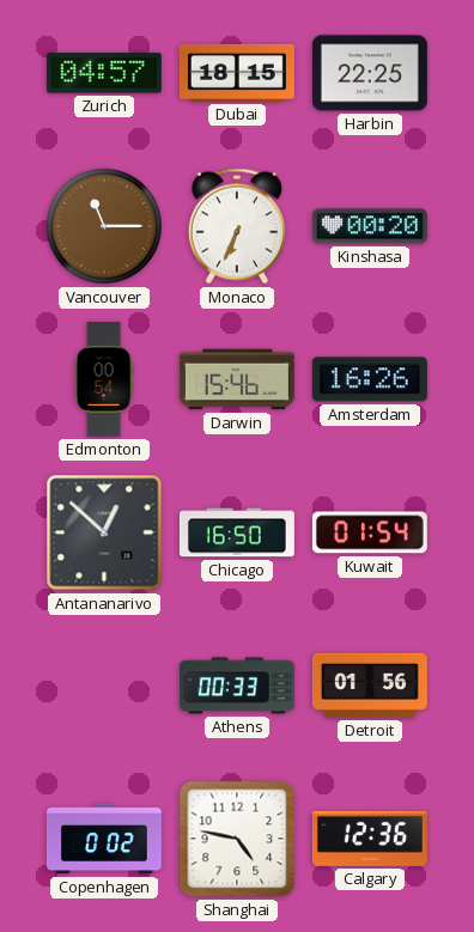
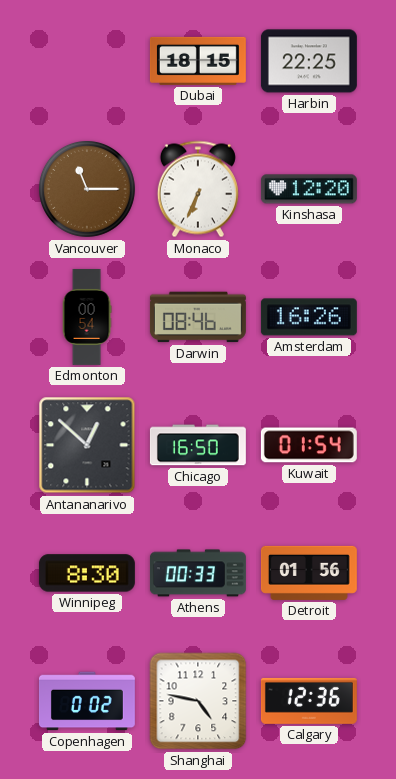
Zurich: 04:57 -> none (104, 73)
Kinshasa: 00:20 -> 12:20 (309, 189)
Darwin: 15:46 -> 08:46 (198, 317)
Winnipeg: none -> 8:30 (87, 573)
